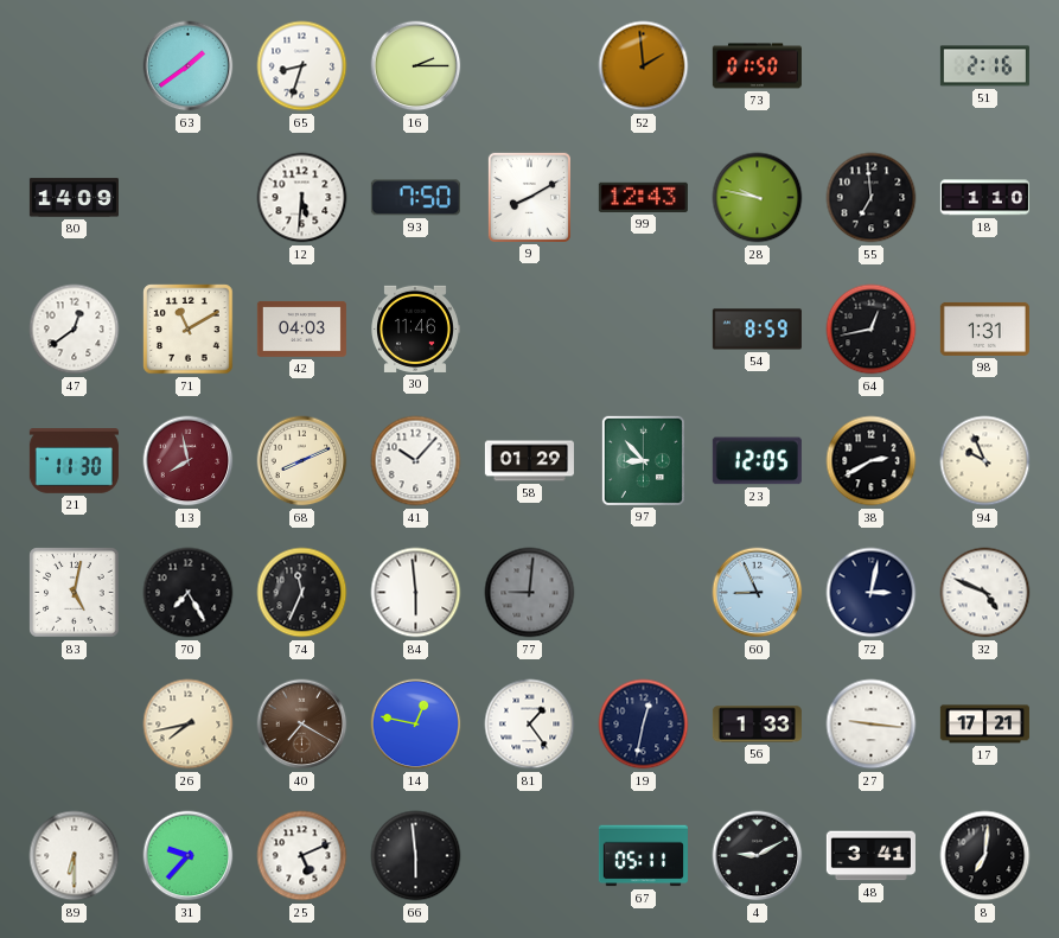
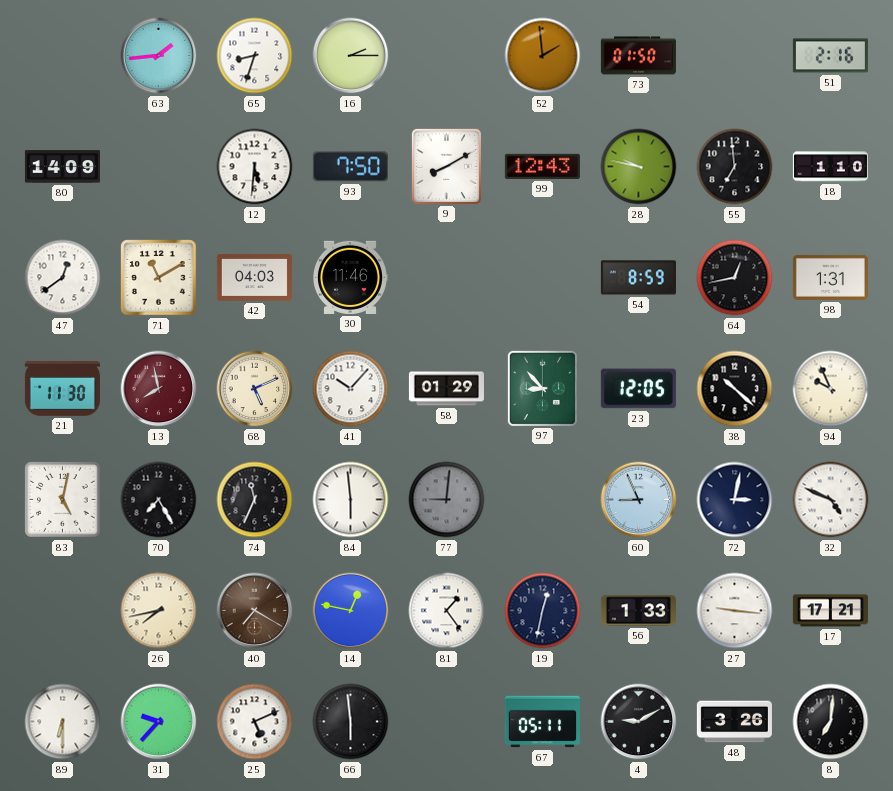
63: 1:39 -> 1:44 (159, 56)
68: 8:11 -> 5:11 (255, 389)
38: 2:40 -> 10:22 (735, 389)
48: 3:41 -> 3:26 (734, 722)
